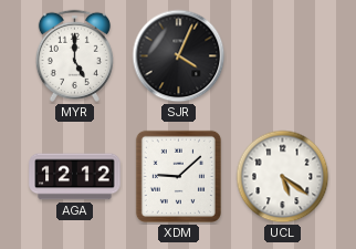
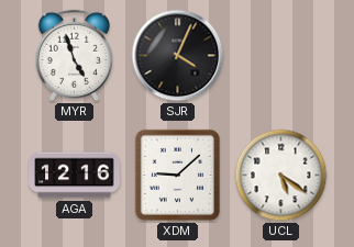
MYR: 5:00 -> 4:57 (74, 55)
AGA: 12:12 -> 12:16 (75, 176)
